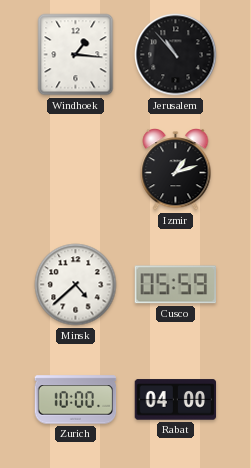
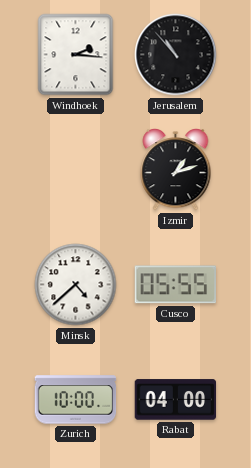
Windhoek: 1:16 -> 2:16 (76, 55)
Cusco: 05:59 -> 05:55 (175, 285)
